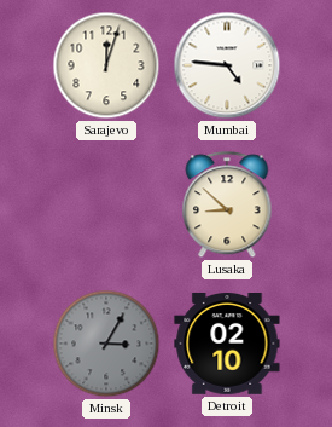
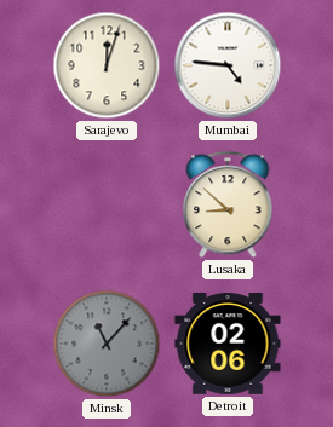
Minsk: 3:05 -> 11:07 (107, 344)
Detroit: 02:10 -> 02:06 (228, 345)
